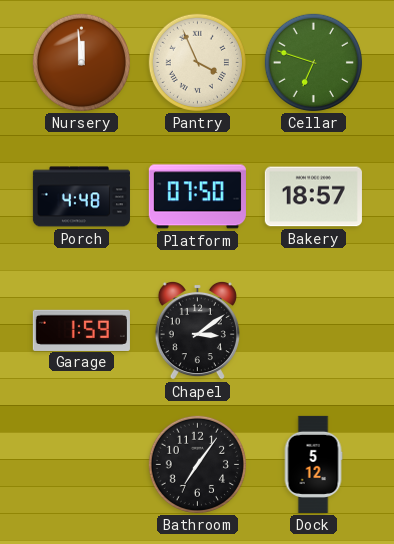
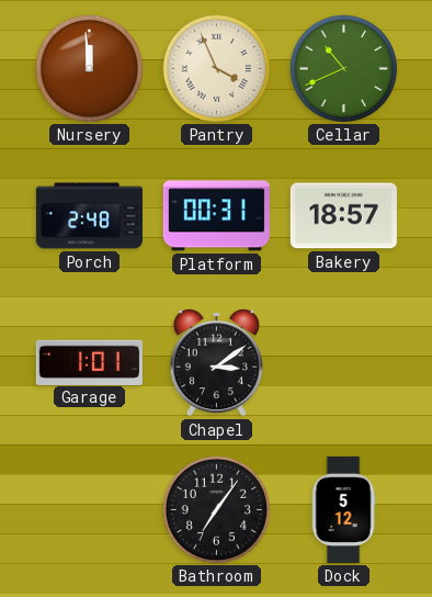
Cellar: 6:48 -> 10:41 (343, 68)
Porch: 4:48 -> 2:48 (89, 216)
Platform: 07:50 -> 00:31 (216, 216)
Garage: 1:59 -> 1:01 (89, 362)
